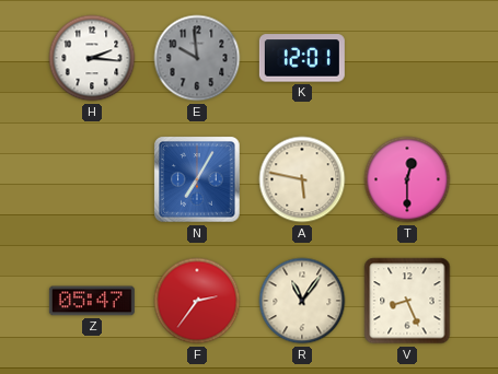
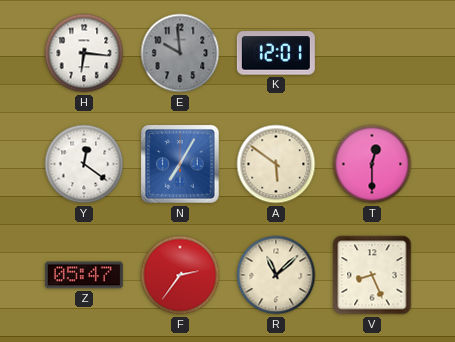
H: 2:16 -> 6:16 (84, 53)
Y: none -> 12:21 (84, 164)
A: 5:47 -> 5:51 (276, 164)
R: 11:06 -> 11:08 (276, 275)
